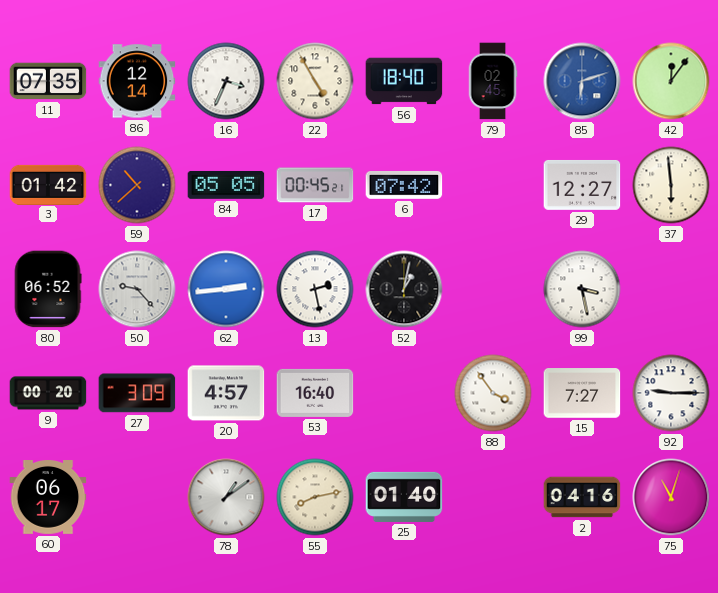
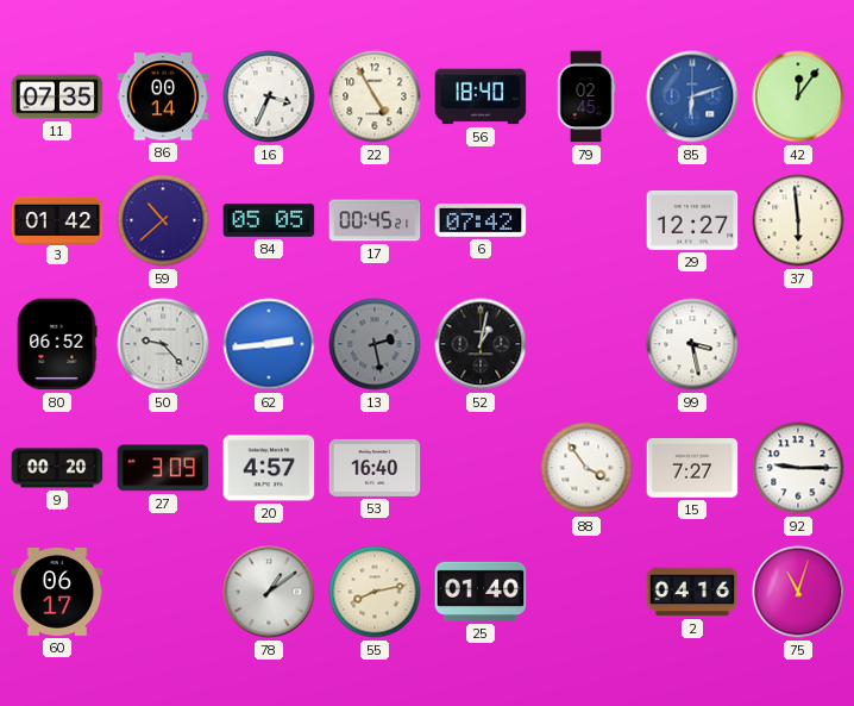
86: 12:14 -> 00:14 (163, 96)
13 dial: white -> grey (375, 344)
